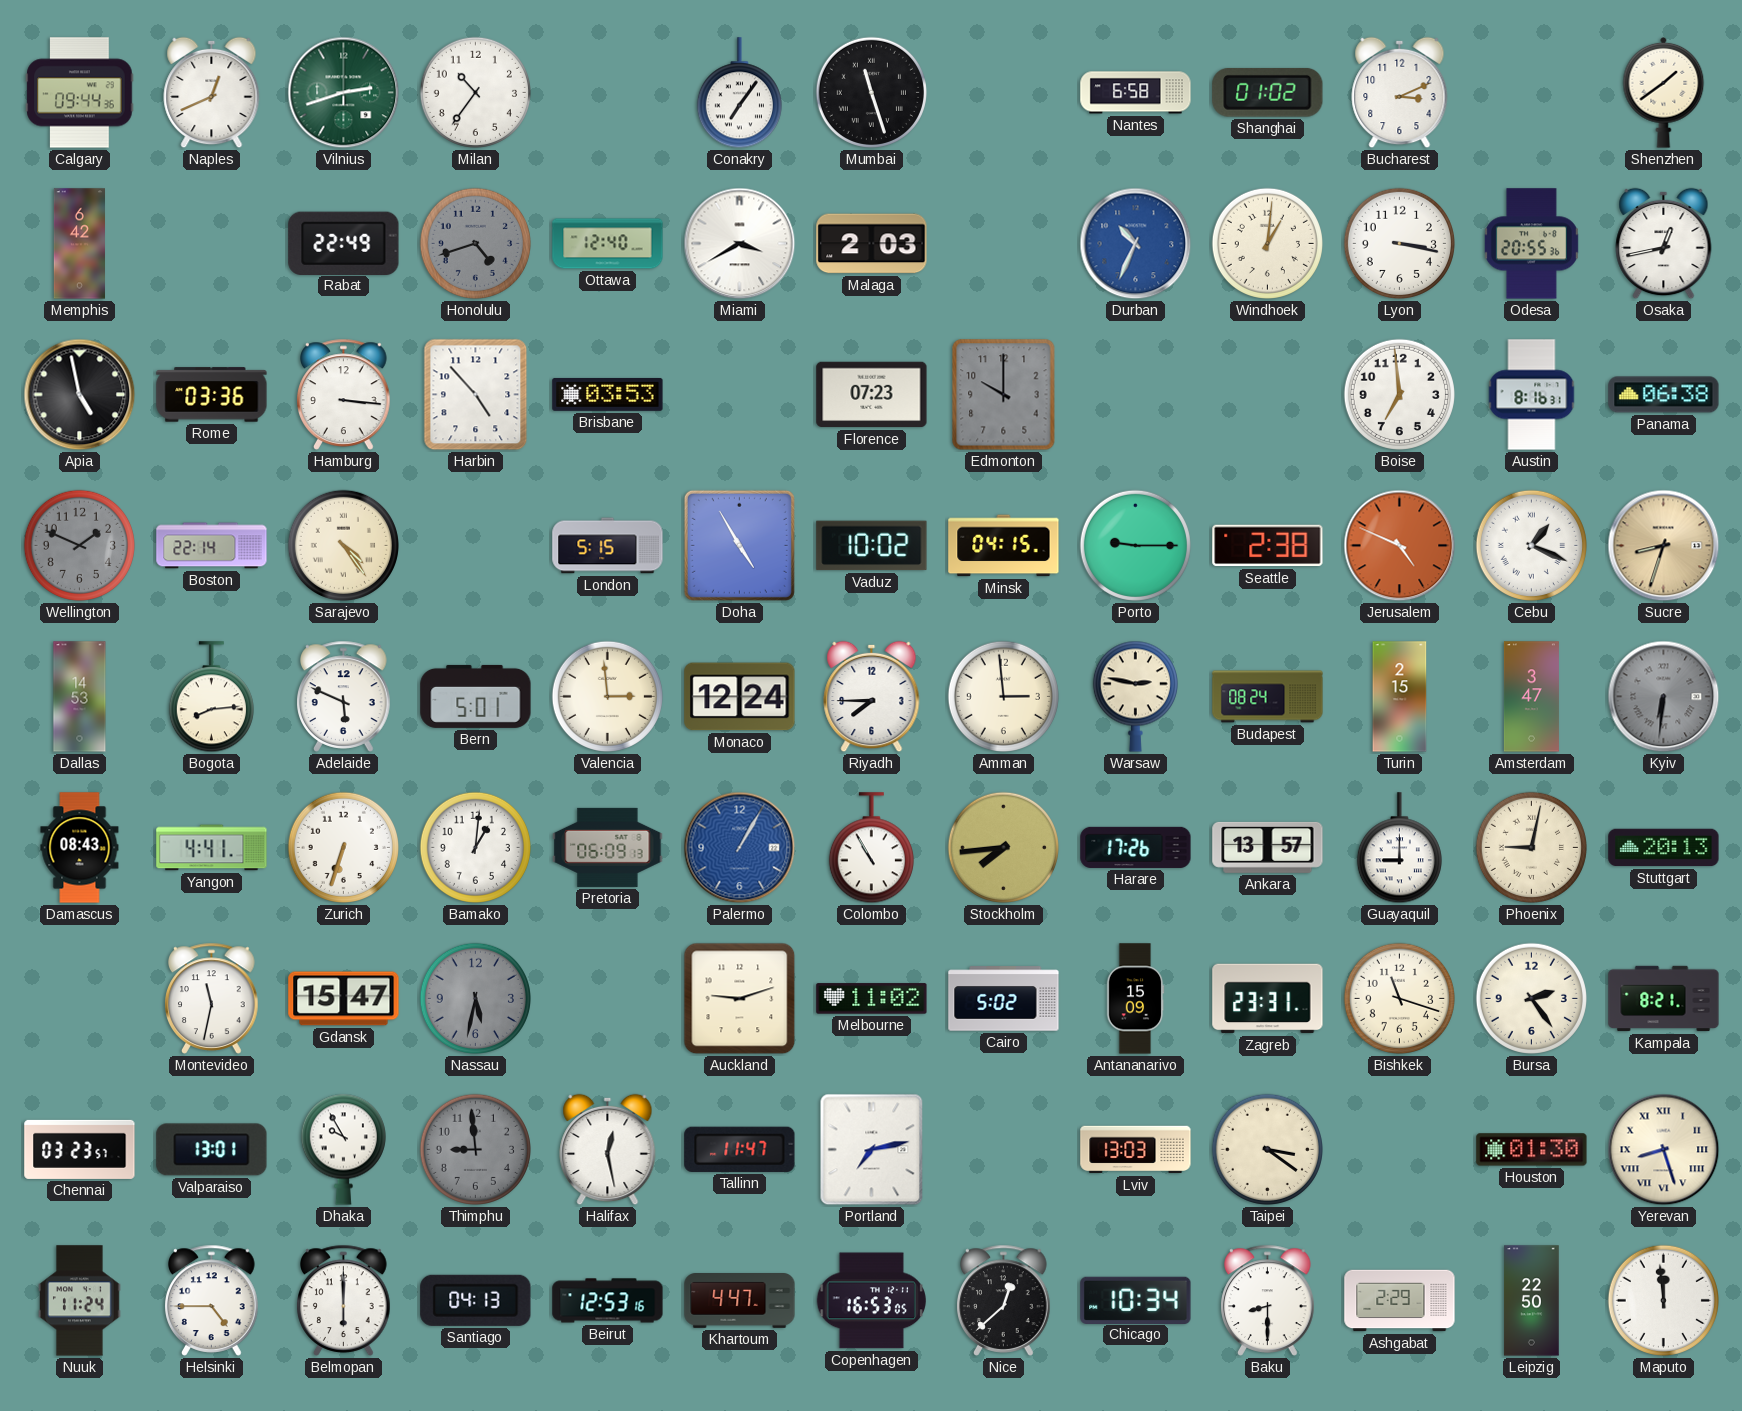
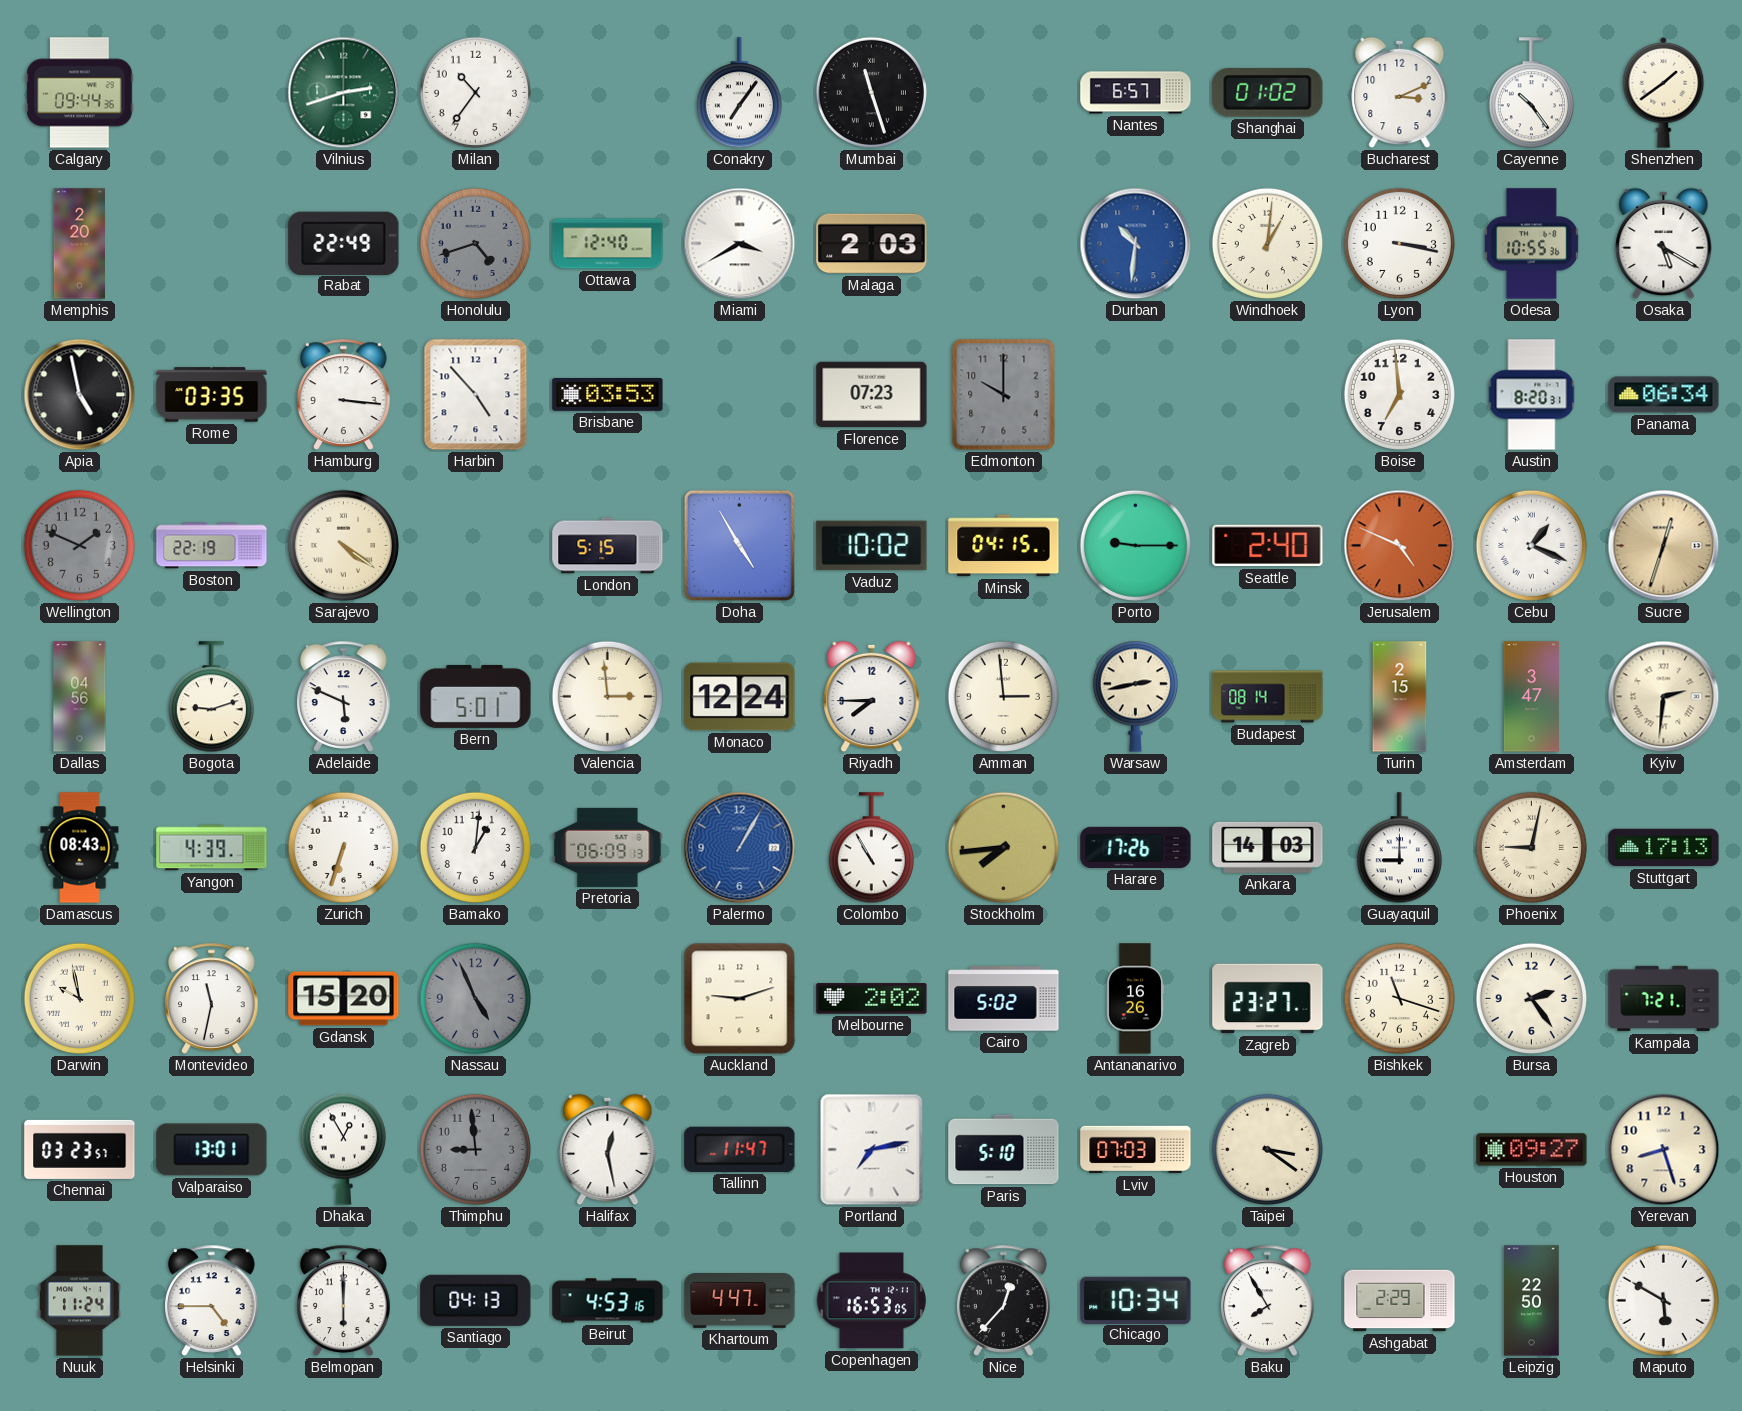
Naples: 12:41 -> none (212, 93)
Nantes: 6:58 -> 6:57 (1136, 93)
Cayenne: none -> 10:24 (1531, 93)
Memphis: 6:42 -> 2:20 (79, 244)
Durban: 10:34 -> 10:31 (1136, 244)
Odesa: 20:55 -> 10:55 (1531, 244)
Osaka: 12:43 -> 5:20 (1664, 244)
Rome: 03:36 -> 03:35 (212, 395)
Austin: 8:16 -> 8:20 (1532, 395)
Panama: 06:38 -> 06:34 (1664, 395)
Boston: 22:14 -> 22:19 (212, 546)
Sarajevo: 4:24 -> 4:21 (343, 545)
Seattle: 2:38 -> 2:40 (1268, 546)
Sucre: 8:33 -> 12:33 (1664, 546)
Dallas: 14:53 -> 04:56 (80, 697)
Bogota: 8:14 -> 9:12 (211, 697)
Warsaw: 2:47 -> 2:43 (1135, 696)
Budapest: 08:24 -> 08:14 (1268, 697)
Kyiv: 6:31 -> 2:31 (1664, 697)
Kyiv dial: grey -> cream (1664, 697)
Yangon: 4:41 -> 4:39 (212, 848)
Ankara: 13:57 -> 14:03 (1268, 847)
Stuttgart: 20:13 -> 17:13 (1664, 848)
Darwin: none -> 9:58 (79, 998)
Gdansk: 15:47 -> 15:20 (344, 999)
Nassau: 5:32 -> 4:56 (475, 998)
Melbourne: 11:02 -> 2:02 (872, 999)
Antananarivo: 15:09 -> 16:26 (1135, 999)
Zagreb: 23:31 -> 23:27 (1268, 999)
Kampala: 8:21 -> 7:21 (1664, 999)
Dhaka: 9:55 -> 12:55 (343, 1149)
Paris: none -> 5:10 (1004, 1150)
Lviv: 13:03 -> 07:03 (1136, 1150)
Houston: 01:30 -> 09:27 (1532, 1150)
Yerevan numerals: Roman -> Arabic (1664, 1150)
Beirut: 12:53 -> 4:53 (608, 1301)
Nice: 12:38 -> 12:37 (1004, 1300)
Baku: 8:30 -> 7:55 (1268, 1300)
Maputo: 11:59 -> 5:50 (1663, 1300)
